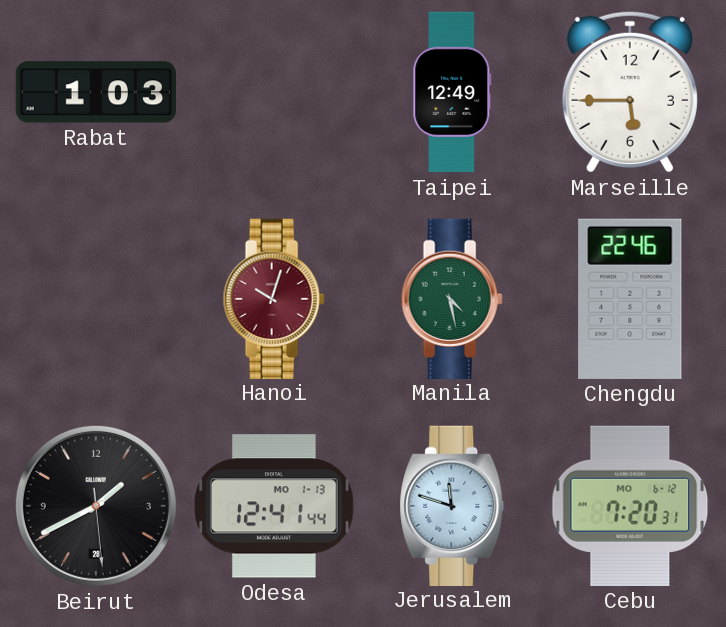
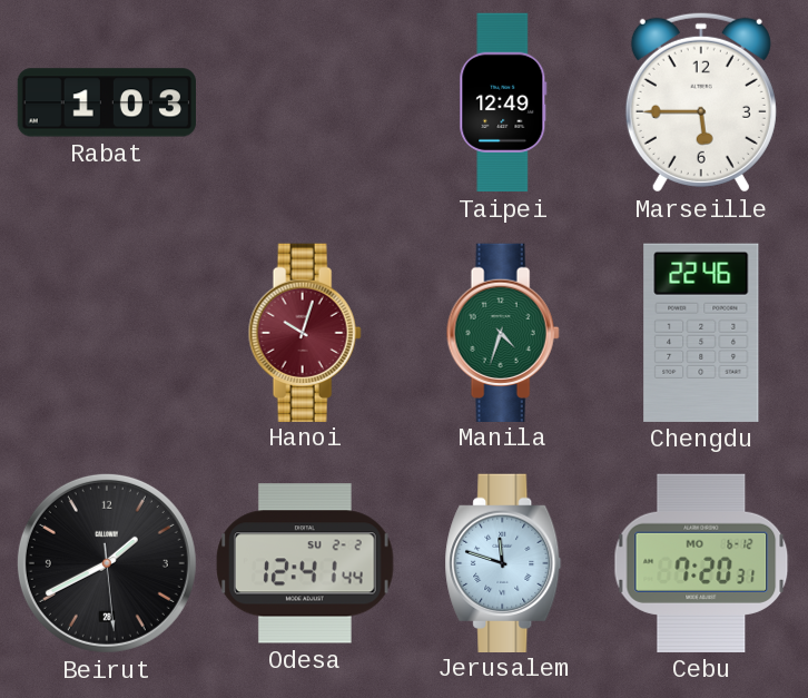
Manila: 4:28 -> 4:33 (503, 332)
Odesa date: MO 1-13 -> SU 2-2 (305, 563)
